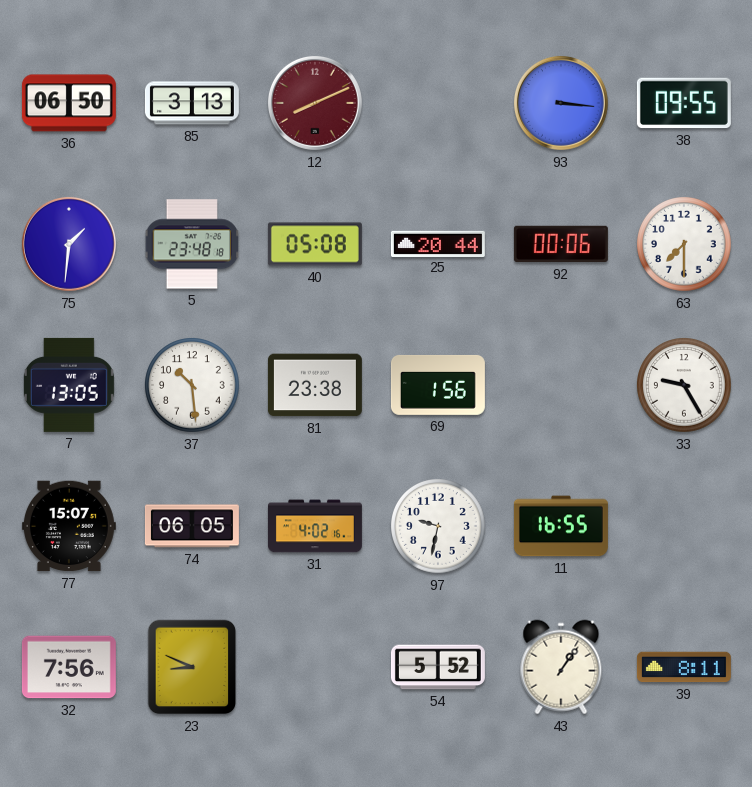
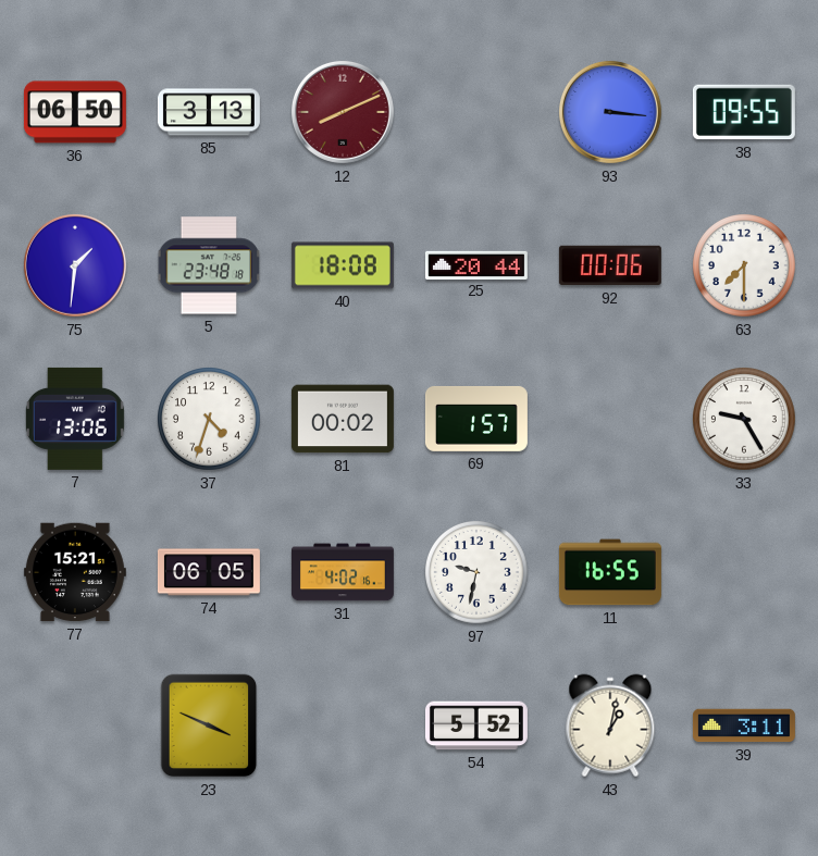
40: 05:08 -> 18:08 (343, 265)
7: 13:05 -> 13:06 (75, 419)
37: 10:29 -> 4:33 (209, 419)
81: 23:38 -> 00:02 (343, 419)
69: 1:56 -> 1:57 (476, 419)
77: 15:07 -> 15:21 (75, 572)
32: 7:56 -> none (69, 667)
23: 8:49 -> 3:49 (209, 725)
43: 1:06 -> 1:02 (610, 725)
39: 8:11 -> 3:11 (744, 725)
